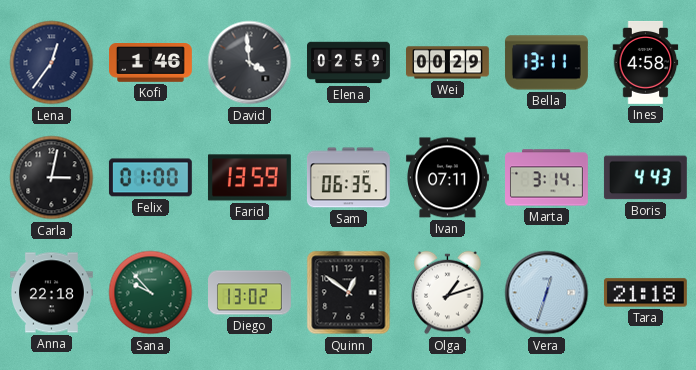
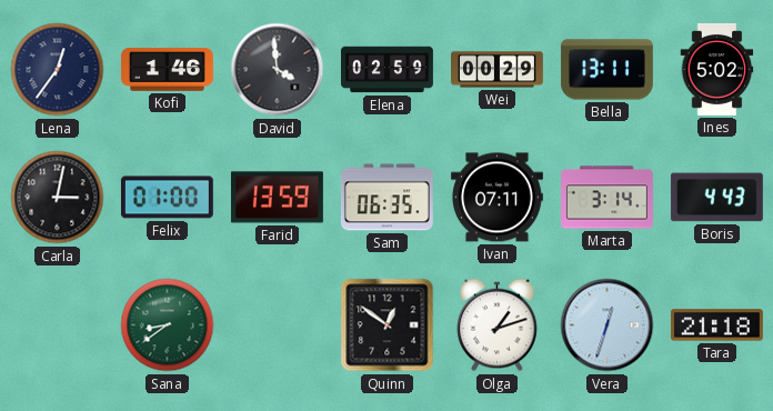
Ines: 4:58 -> 5:02 (717, 69)
Anna: 22:18 -> none (51, 293)
Sana: 9:53 -> 8:39 (168, 325)
Diego: 13:02 -> none (250, 293)
